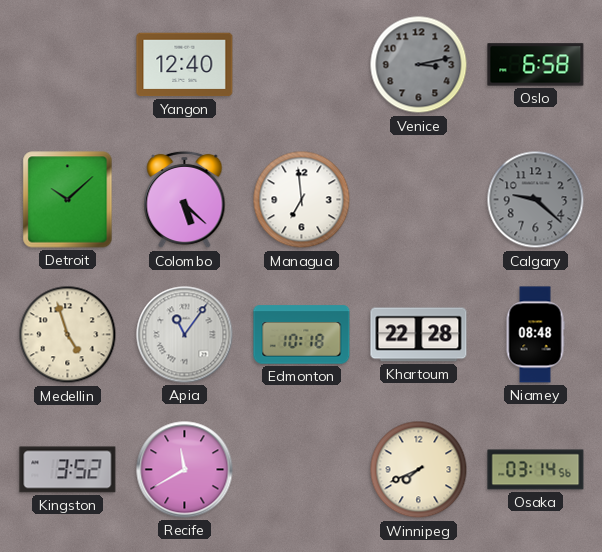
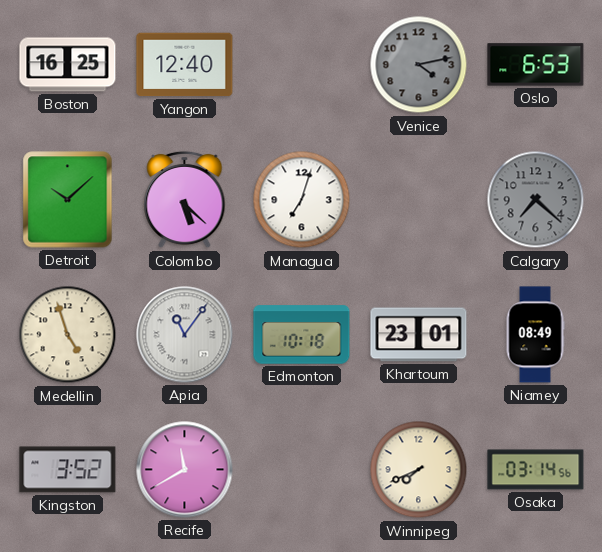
Boston: none -> 16:25 (68, 65)
Venice: 3:13 -> 4:13 (419, 65)
Oslo: 6:58 -> 6:53 (536, 65)
Managua: 6:59 -> 7:03 (302, 200)
Calgary: 9:22 -> 7:22 (536, 200)
Khartoum: 22:28 -> 23:01 (419, 335)
Niamey: 08:48 -> 08:49 (535, 335)
